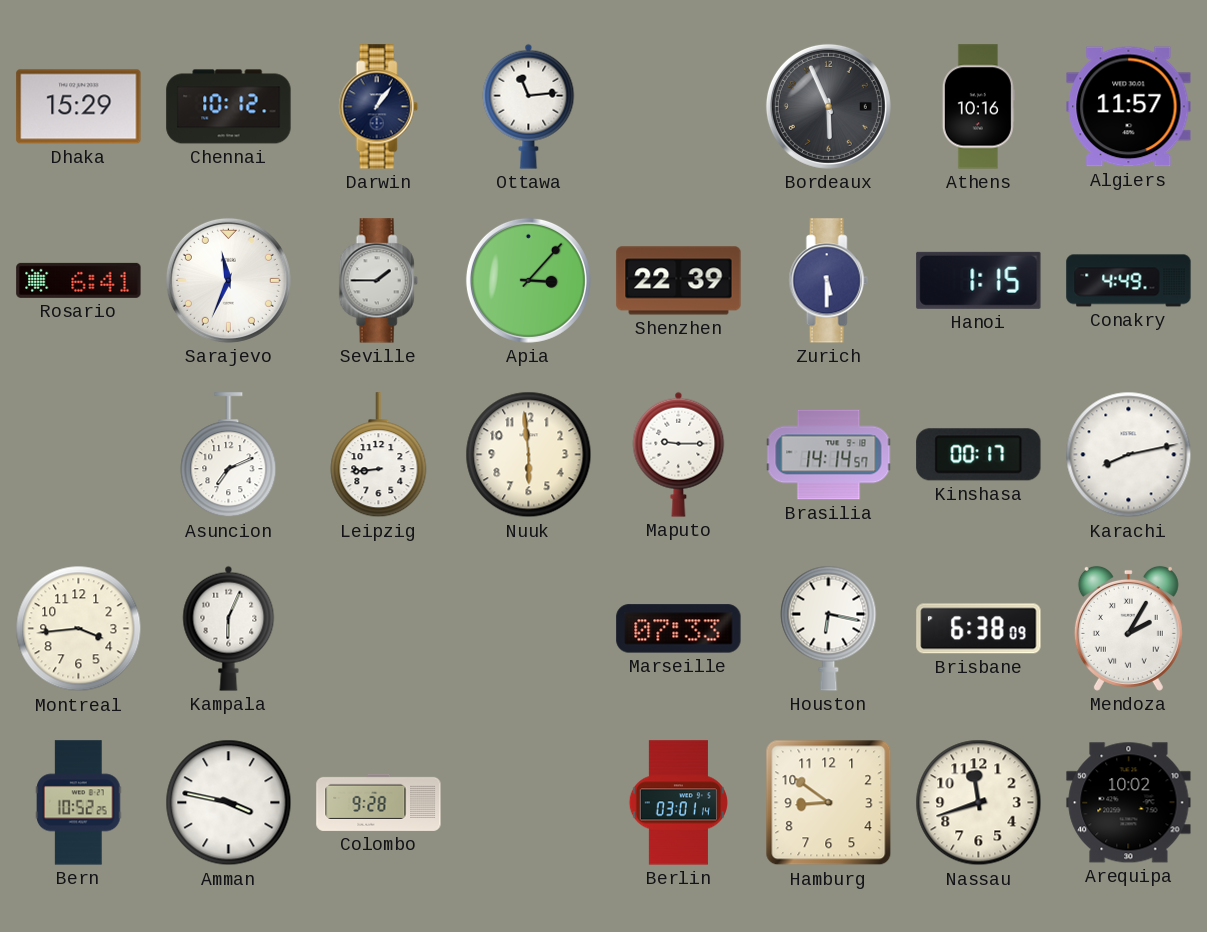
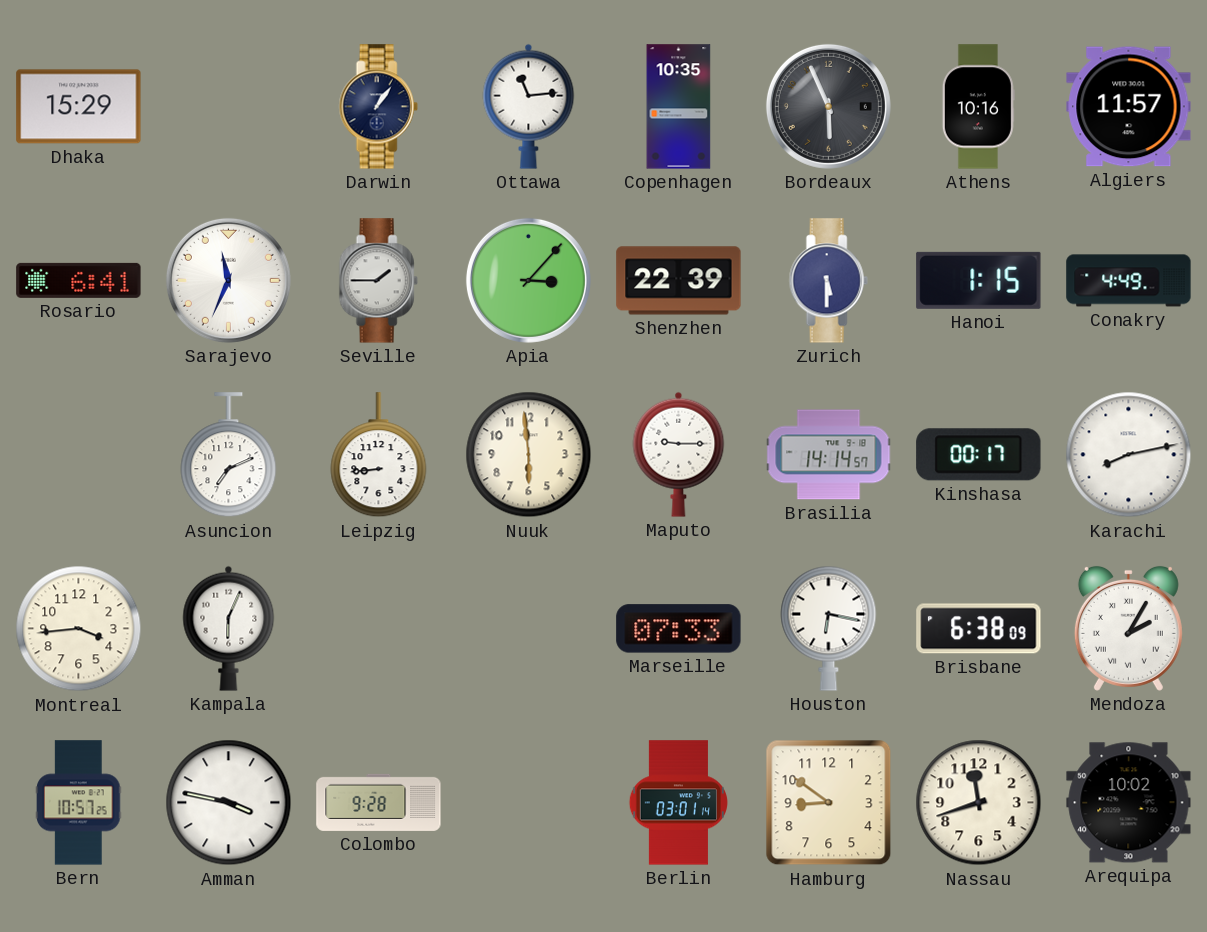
Chennai: 10:12 -> none (229, 107)
Copenhagen: none -> 10:35 (679, 107)
Bern: 10:52 -> 10:57 (79, 803)
